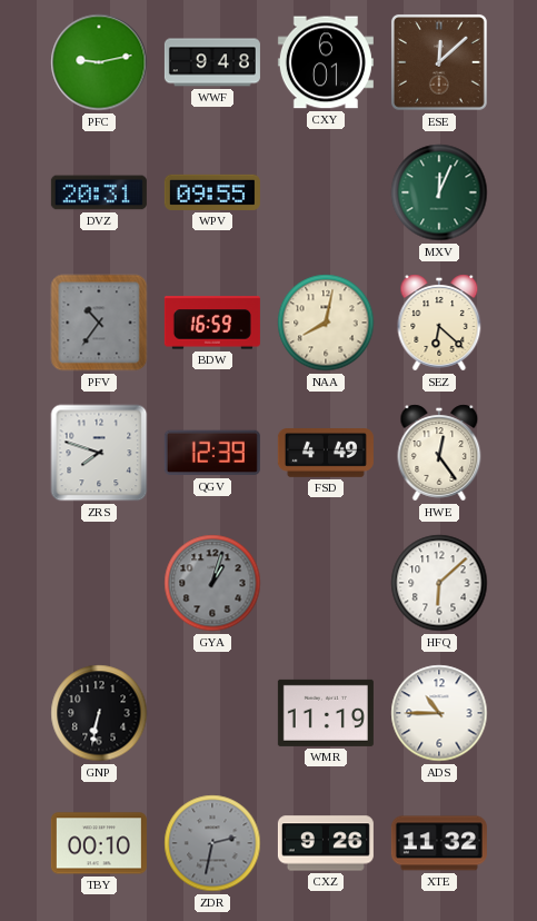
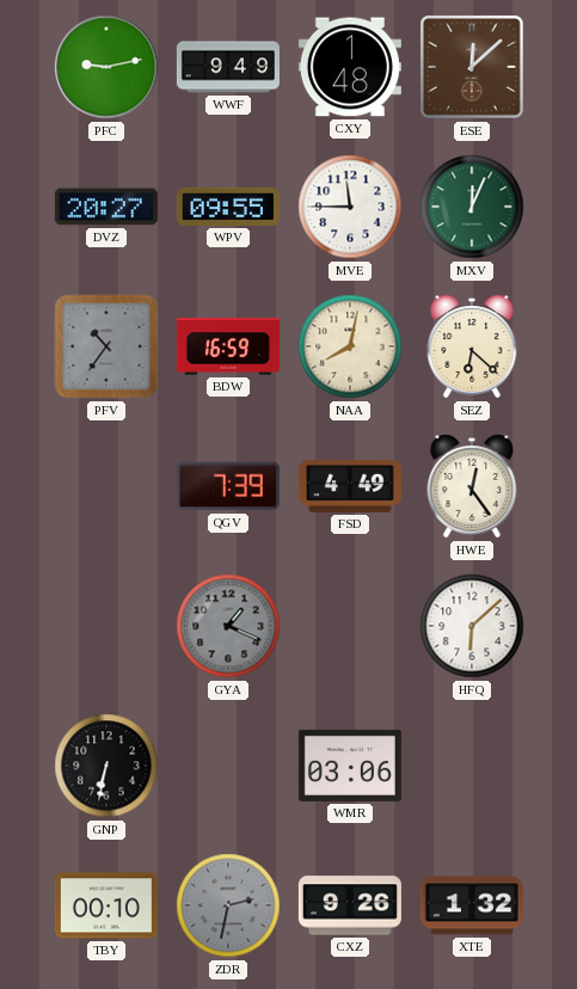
WWF: 9:48 -> 9:49 (228, 67)
CXY: 6:01 -> 1:48 (350, 67)
DVZ: 20:31 -> 20:27 (106, 207)
MVE: none -> 11:45 (350, 207)
ZRS: 7:48 -> none (99, 453)
QGV: 12:39 -> 7:39 (228, 486)
GYA: 1:03 -> 1:19 (228, 626)
WMR: 11:19 -> 03:06 (350, 766)
ADS: 10:45 -> none (439, 713)
XTE: 11:32 -> 1:32 (472, 905)
